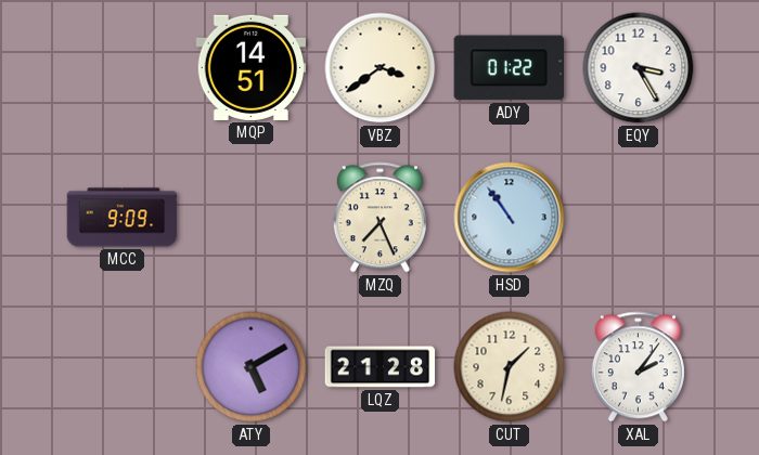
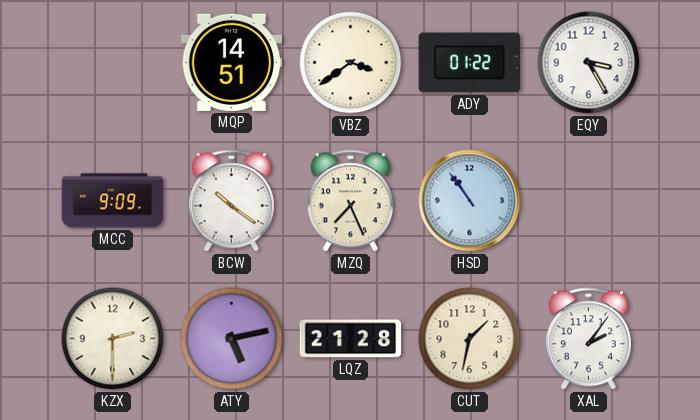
BCW: none -> 10:21 (231, 201)
KZX: none -> 2:30 (113, 339)
ATY: 5:10 -> 5:13 (232, 339)
